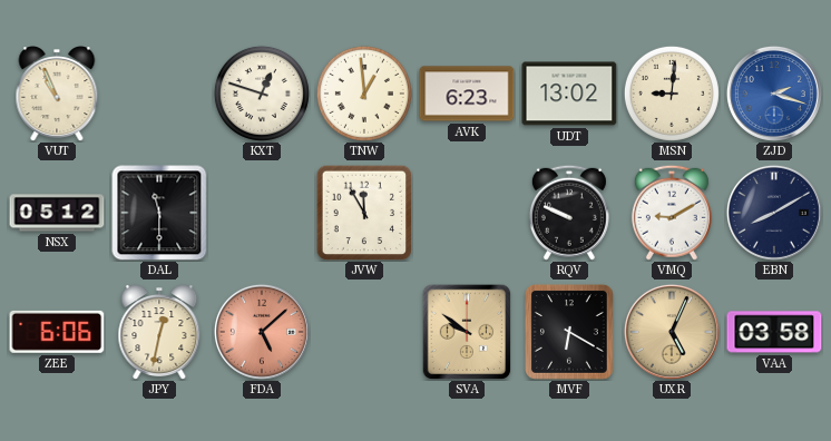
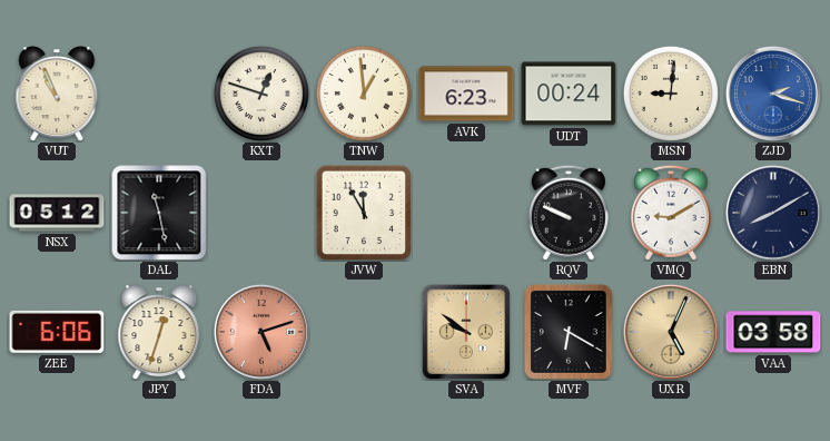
UDT: 13:02 -> 00:24 (569, 94)
DAL: 11:30 -> 11:28 (159, 213)
JPY: 12:32 -> 12:33 (159, 332)
FDA: 5:08 -> 5:12 (261, 332)
